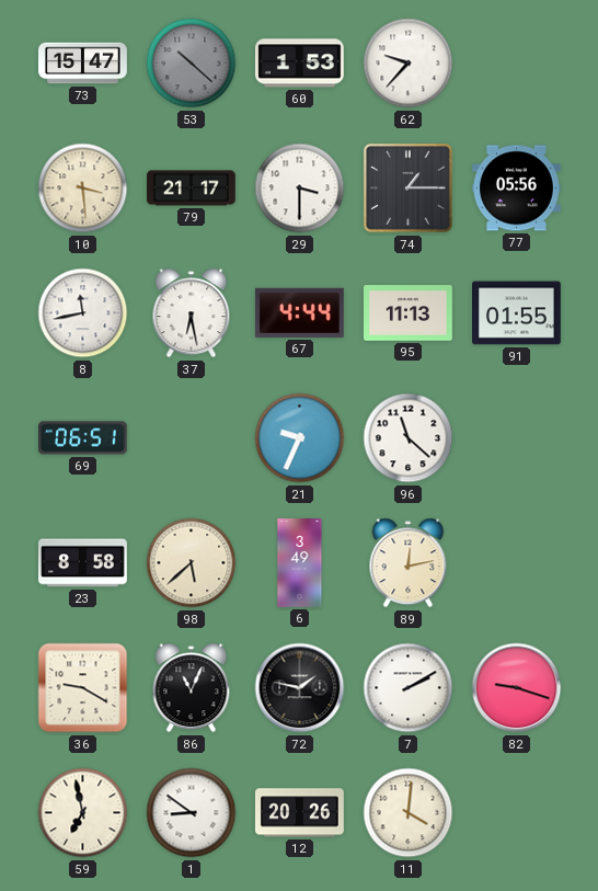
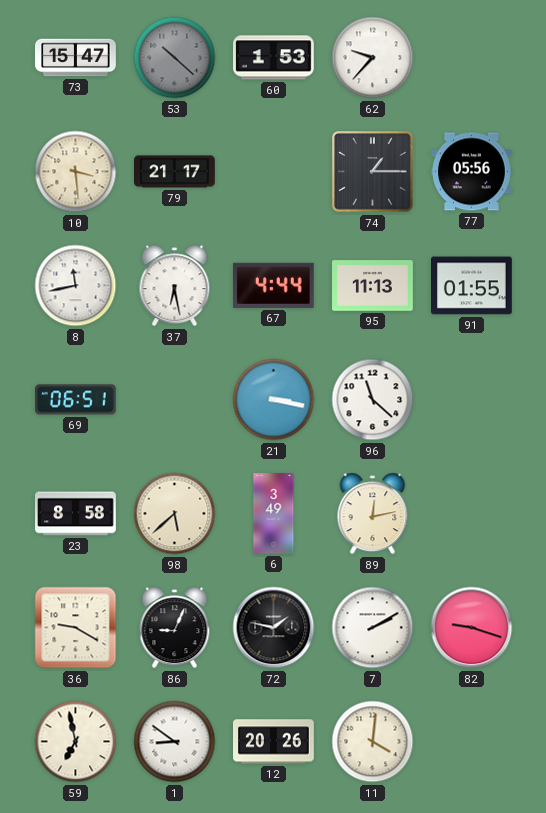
29: 3:30 -> none (300, 189)
21: 9:34 -> 3:17 (274, 400)
86: 11:04 -> 9:04 (175, 628)
